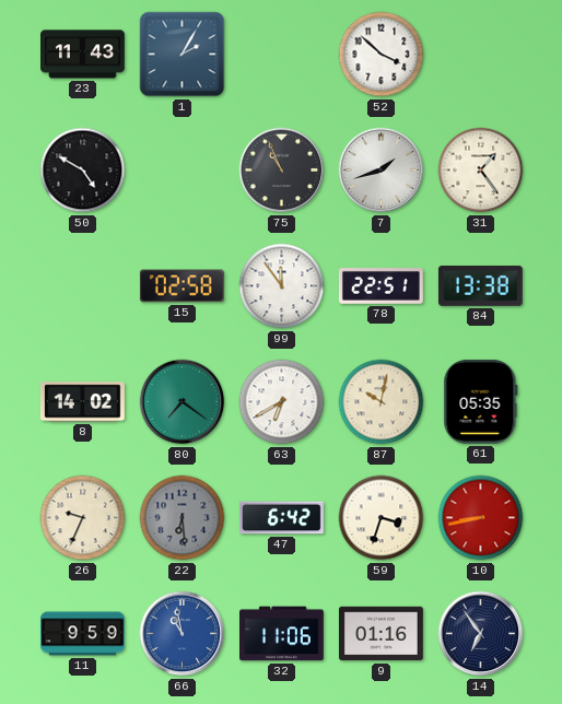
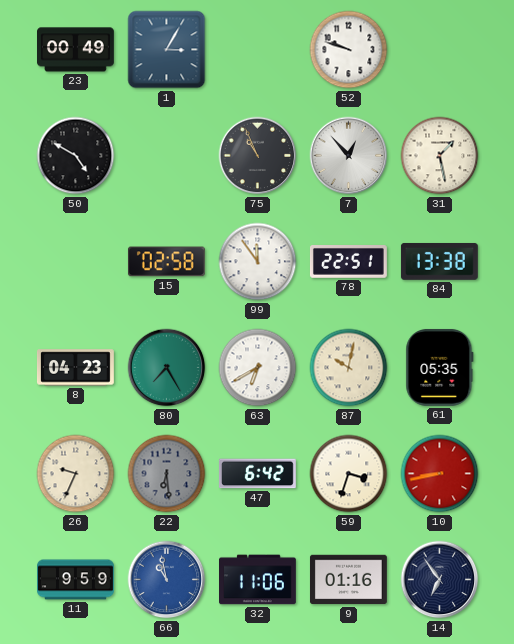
23: 11:43 -> 00:49 (76, 50)
1: 2:05 -> 3:05 (167, 50)
52: 3:52 -> 9:48 (349, 50)
7: 1:42 -> 12:53 (349, 156)
31: 1:24 -> 1:28 (440, 156)
8: 14:02 -> 04:23 (75, 368)
80: 7:21 -> 7:25 (167, 368)
